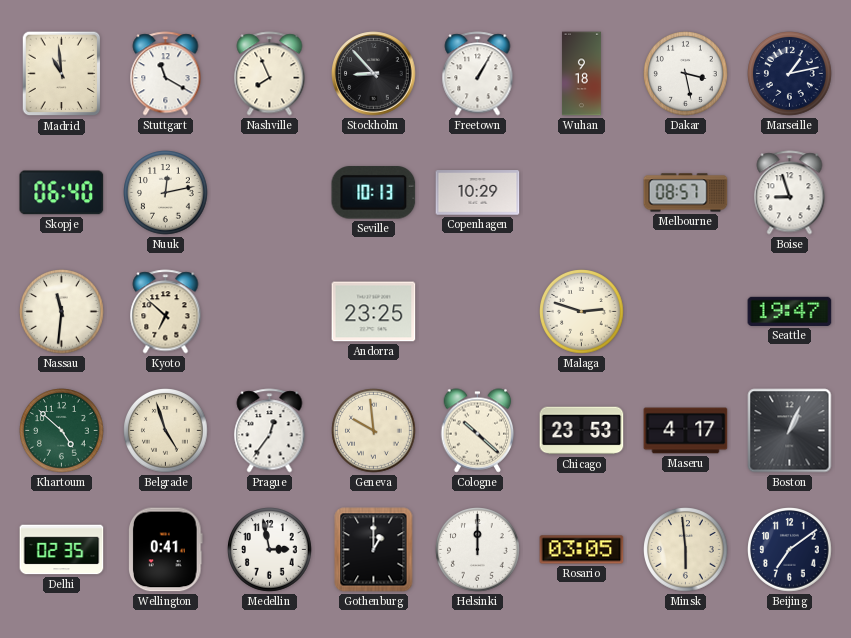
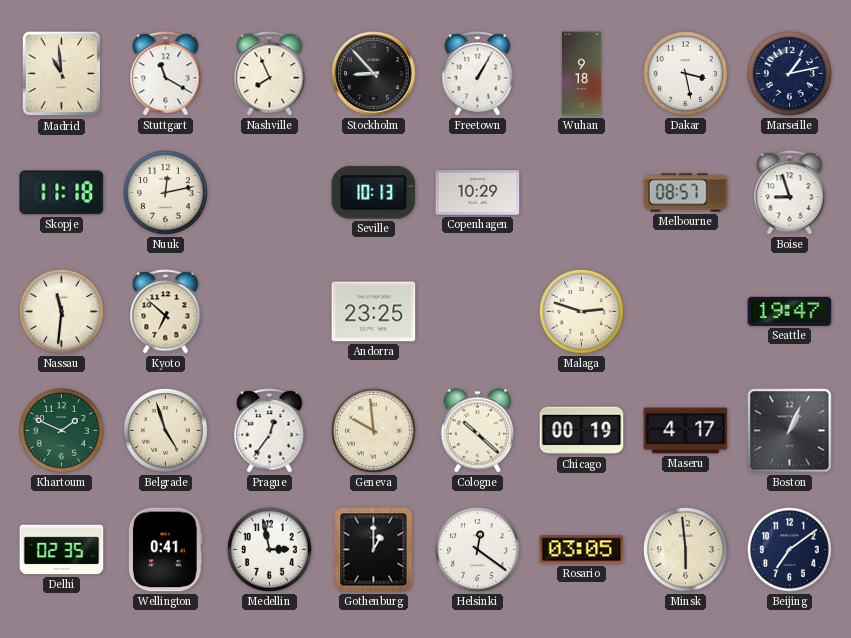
Skopje: 06:40 -> 11:18 (62, 193)
Khartoum: 4:52 -> 1:49 (62, 431)
Chicago: 23:53 -> 00:19 (582, 431)
Helsinki: 12:00 -> 12:21 (478, 550)
